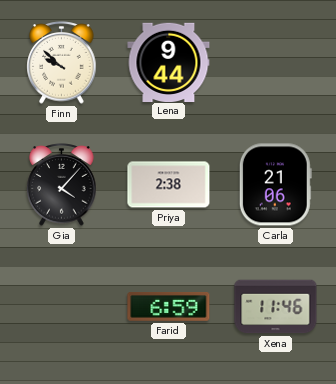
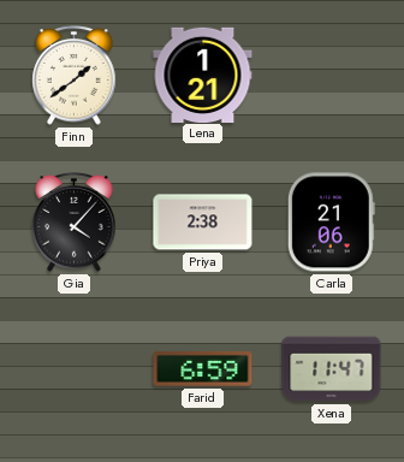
Finn: 9:52 -> 1:39 (75, 76)
Lena: 9:44 -> 1:21 (203, 75)
Xena: 11:46 -> 11:47 (332, 369)
